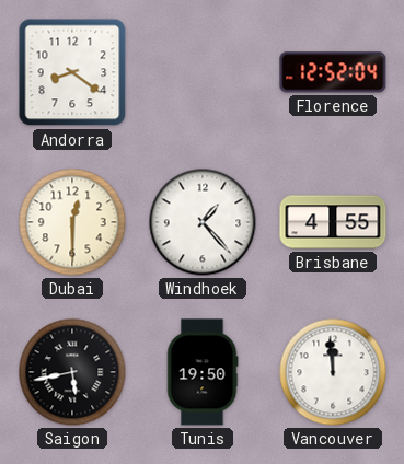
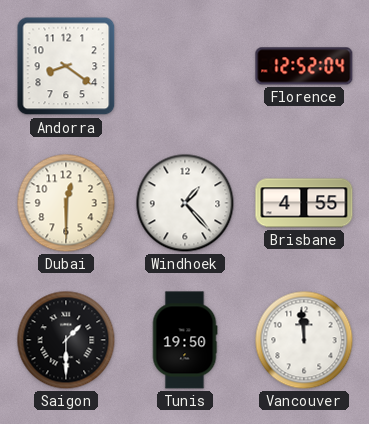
Saigon: 5:43 -> 1:30 (66, 340)
